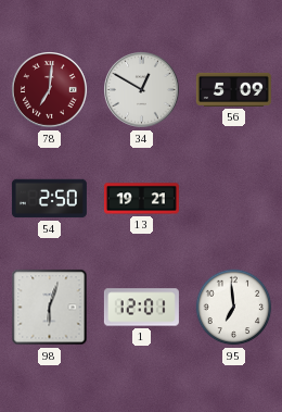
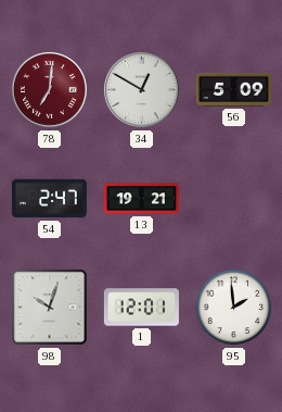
54: 2:50 -> 2:47 (49, 199)
98: 6:03 -> 10:03 (50, 308)
95: 6:59 -> 1:59 (234, 308)
